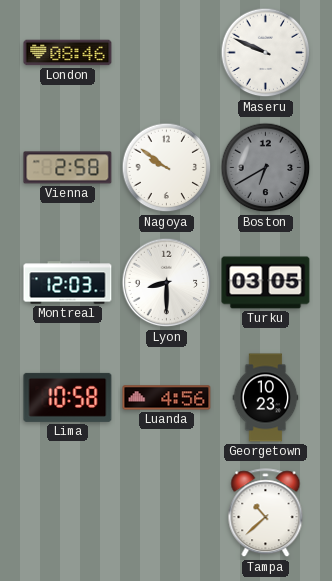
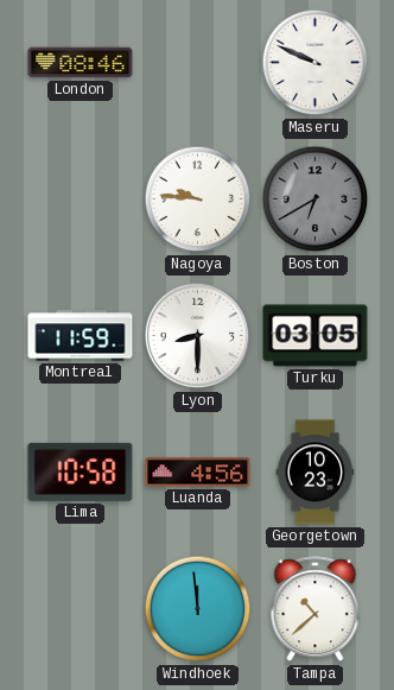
Vienna: 2:58 -> none (68, 168)
Nagoya: 9:51 -> 9:46 (198, 200)
Montreal: 12:03 -> 11:59 (81, 336)
Windhoek: none -> 11:59 (198, 609)
